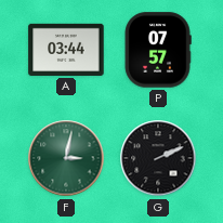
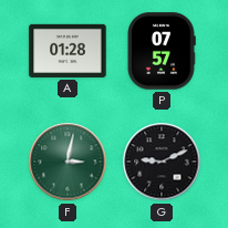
A: 03:44 -> 01:28 (68, 51)
G: 2:11 -> 9:11 (162, 162)
